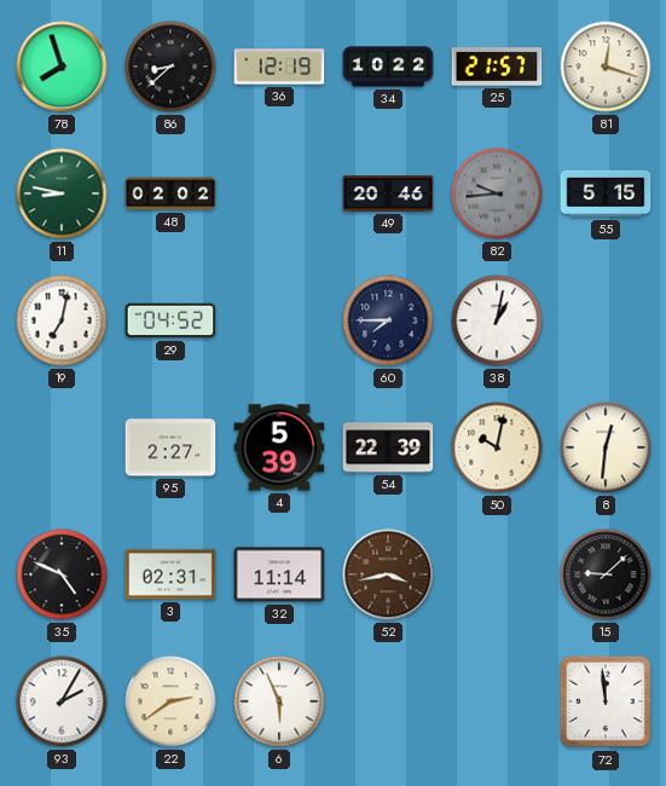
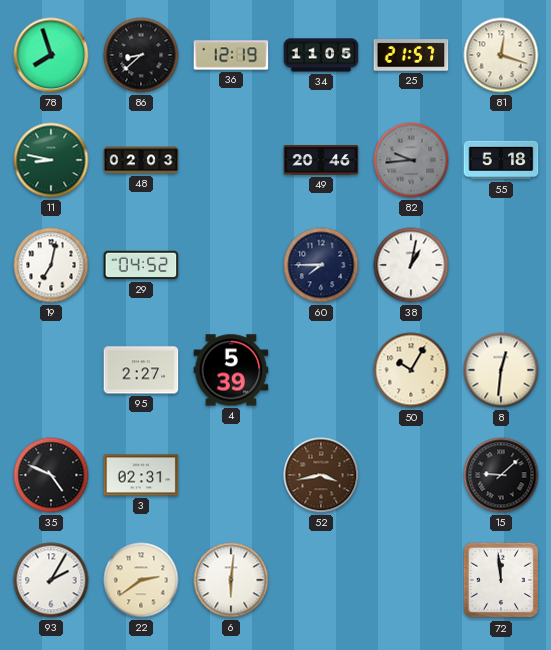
34: 10:22 -> 11:05 (321, 55)
48: 02:02 -> 02:03 (141, 160)
55: 5:15 -> 5:18 (501, 160)
54: 22:39 -> none (388, 447)
50: 10:02 -> 10:05 (411, 370)
32: 11:14 -> none (279, 574)
6: 5:56 -> 6:01 (231, 580)
